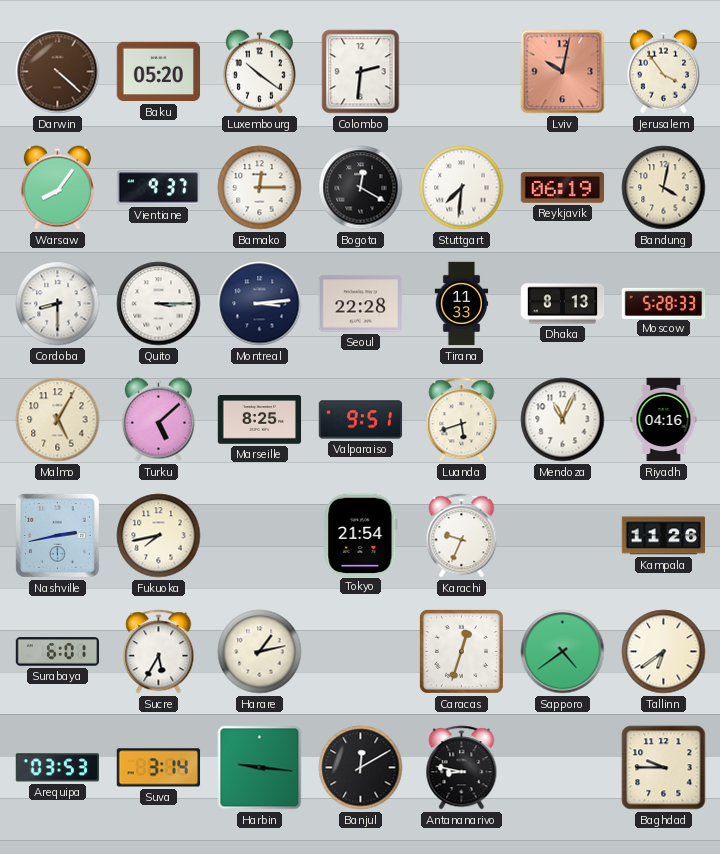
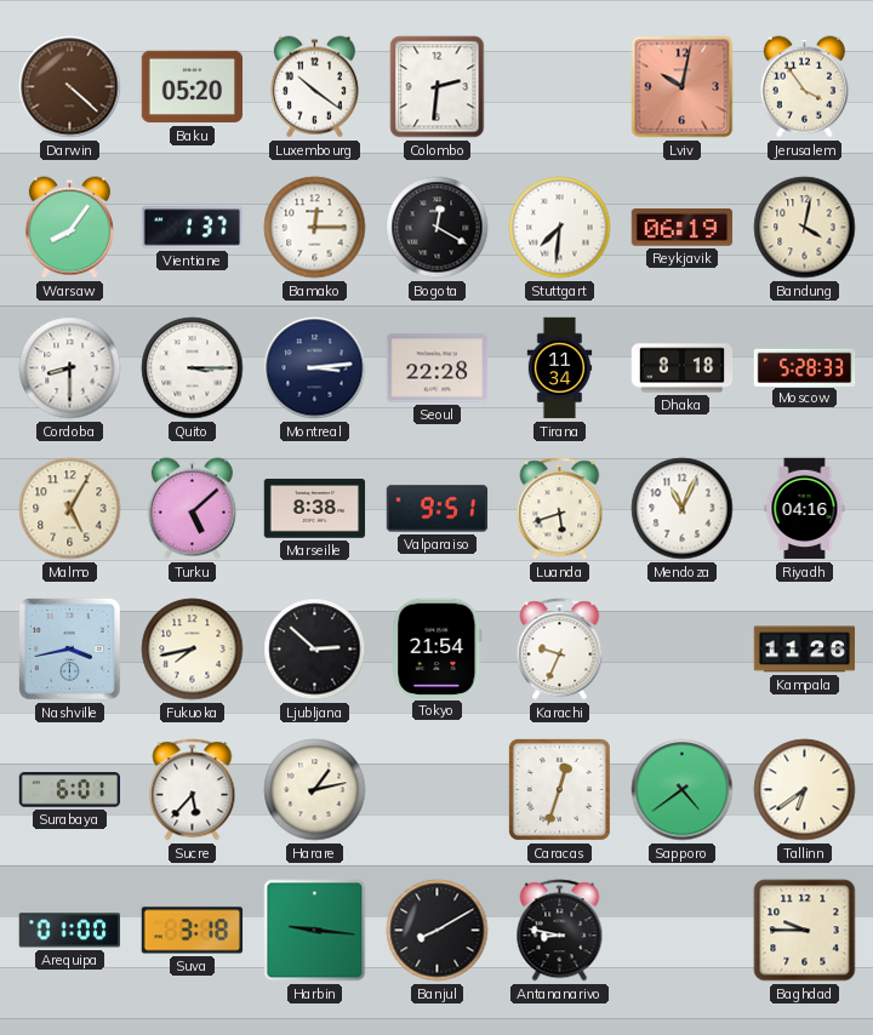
Vientiane: 9:37 -> 1:37 (193, 228)
Tirana: 11:33 -> 11:34 (560, 368)
Dhaka: 8:13 -> 8:18 (683, 368)
Marseille: 8:25 -> 8:38 (315, 509)
Nashville: 2:43 -> 3:43 (69, 648)
Ljubljana: none -> 2:52 (315, 650)
Sucre: 5:35 -> 5:37 (193, 790)
Arequipa: 03:53 -> 01:00 (69, 931)
Suva: 3:14 -> 3:18 (193, 931)
Banjul: 12:10 -> 8:10 (438, 931)
